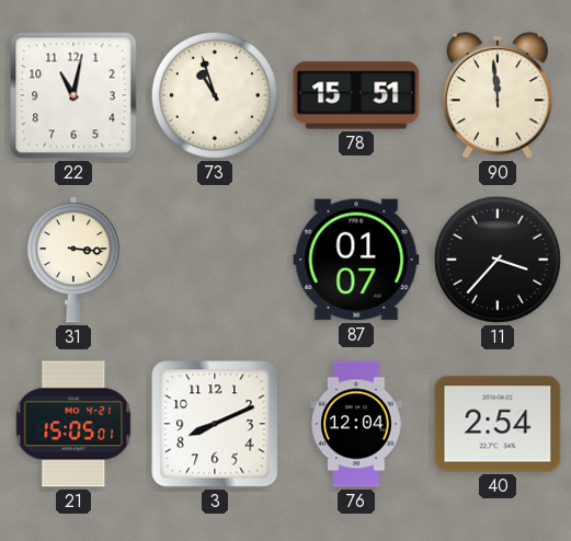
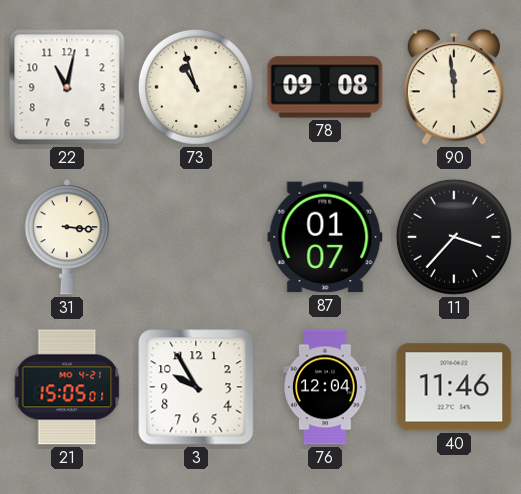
78: 15:51 -> 09:08 (325, 87)
3: 8:11 -> 9:55 (196, 387)
40: 2:54 -> 11:46 (454, 387)
